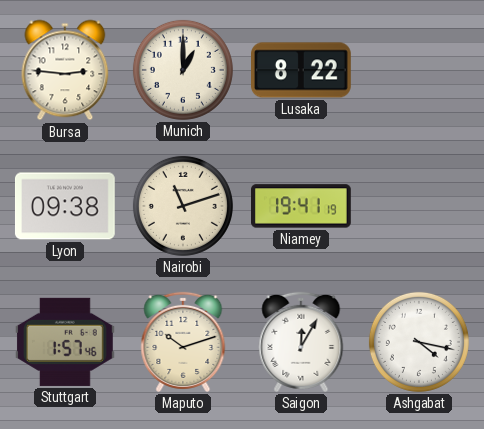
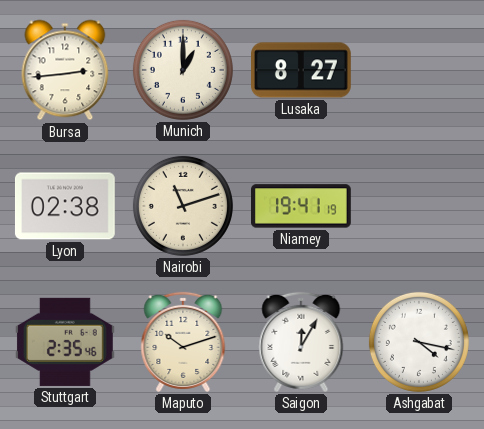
Bursa: 2:46 -> 2:44 (65, 70)
Lusaka: 8:22 -> 8:27 (302, 70)
Lyon: 09:38 -> 02:38 (65, 206)
Stuttgart: 1:57 -> 2:35 (65, 342)
